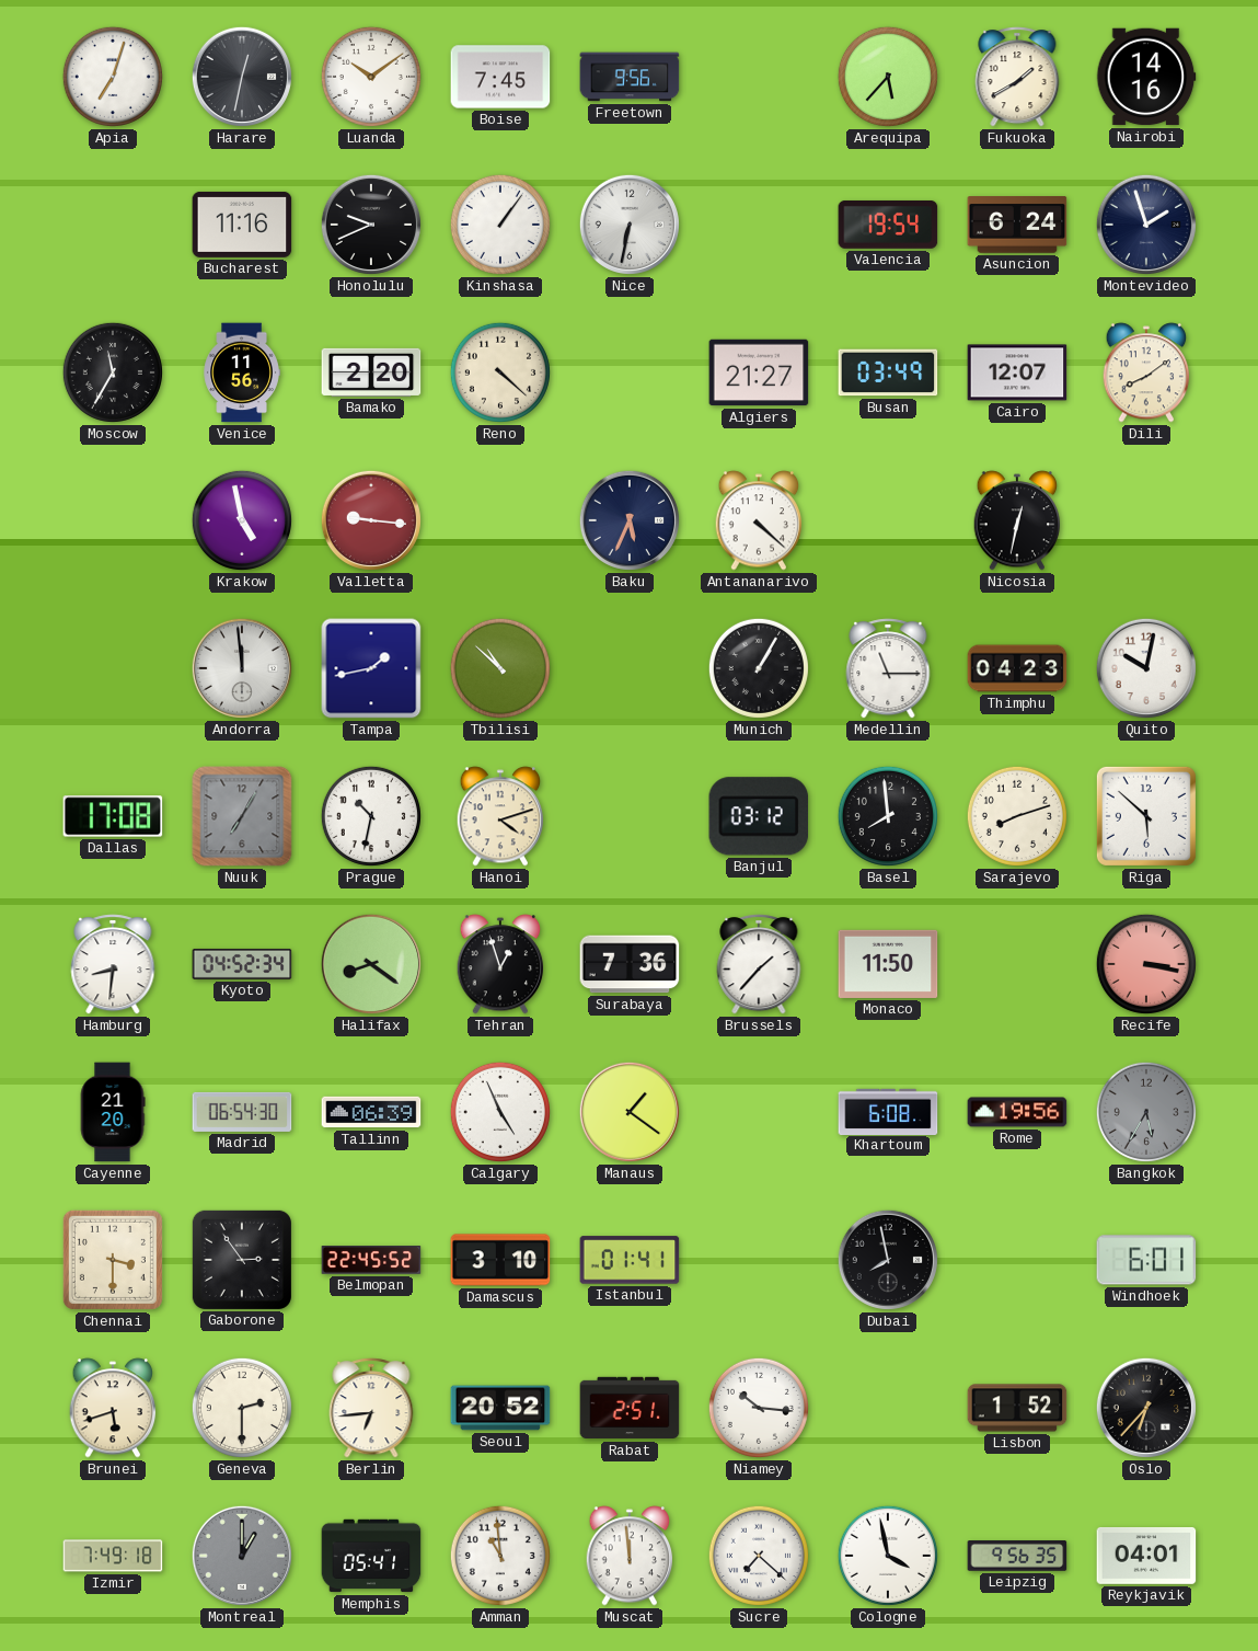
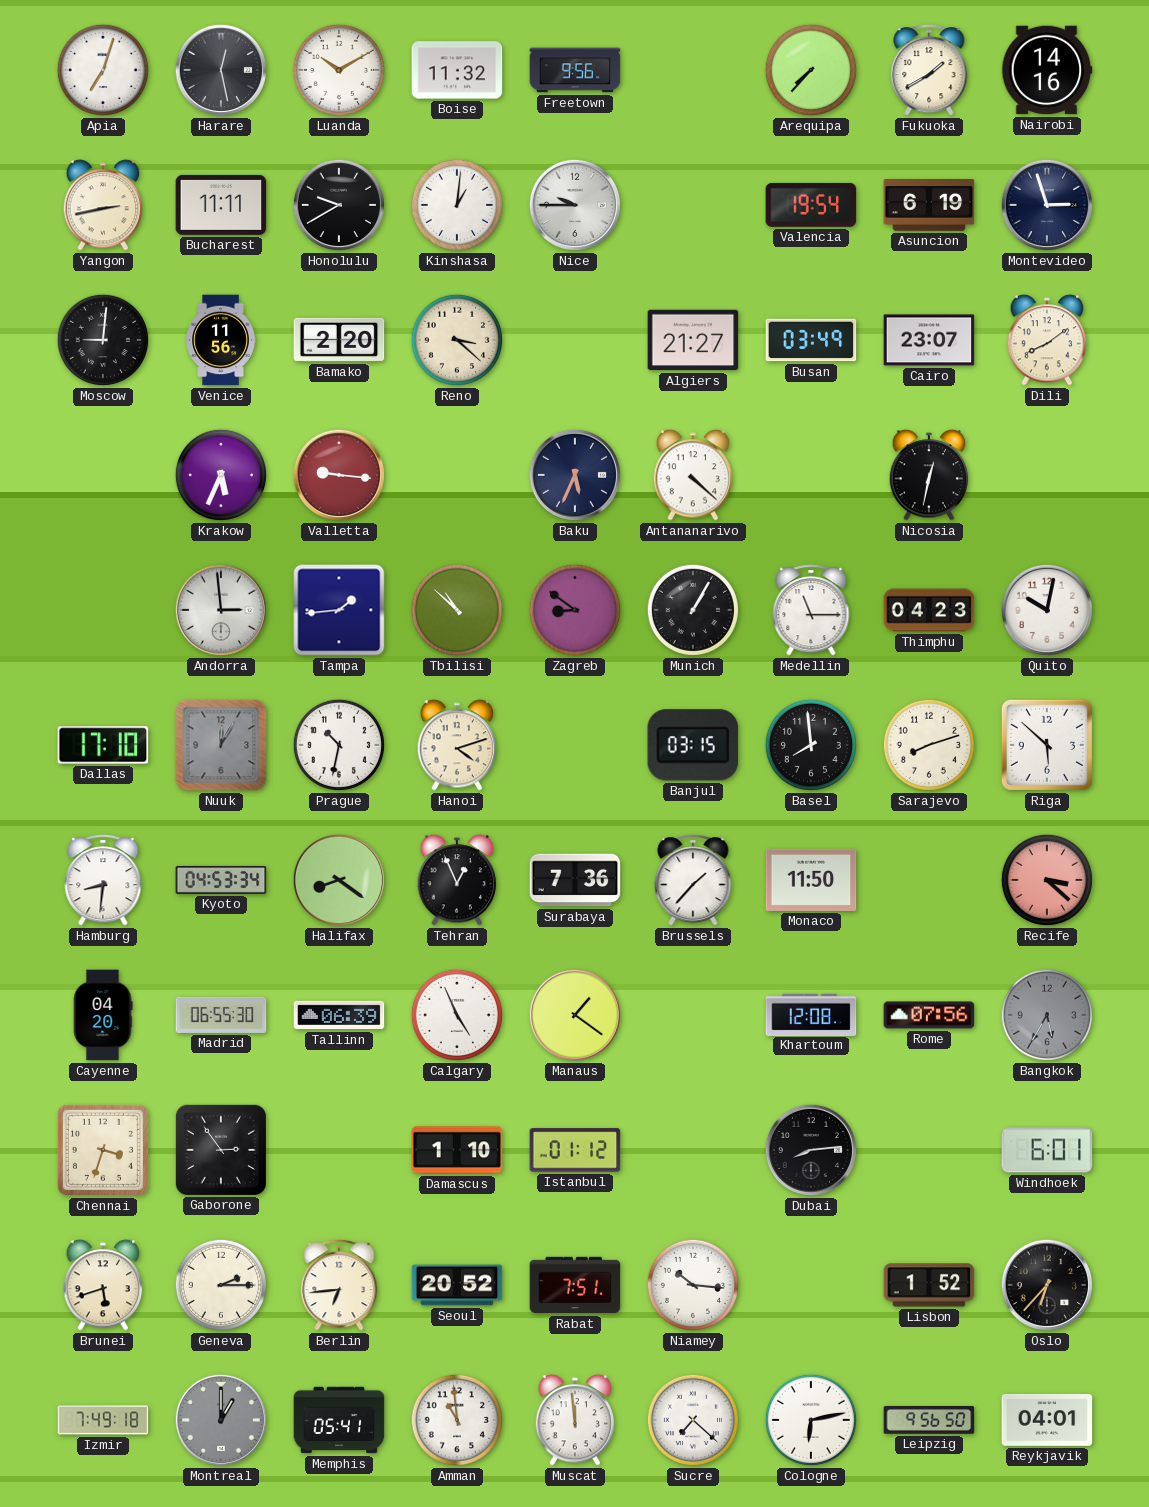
Harare: 12:32 -> 12:28 (221, 70)
Luanda: 10:09 -> 10:10 (339, 70)
Boise: 7:45 -> 11:32 (457, 70)
Arequipa: 5:37 -> 7:37 (811, 70)
Yangon: none -> 2:43 (103, 205)
Bucharest: 11:16 -> 11:11 (221, 205)
Honolulu: 9:41 -> 9:40 (339, 205)
Kinshasa: 1:06 -> 1:01 (457, 205)
Nice: 6:32 -> 9:45 (575, 205)
Asuncion: 6:24 -> 6:19 (929, 205)
Montevideo: 1:57 -> 2:57 (1047, 205)
Moscow: 11:35 -> 9:01 (103, 340)
Reno: 4:22 -> 3:22 (457, 340)
Cairo: 12:07 -> 23:07 (929, 340)
Krakow: 4:58 -> 5:34 (221, 475)
Andorra: 11:59 -> 2:59 (221, 610)
Tampa: 1:43 -> 1:44 (339, 610)
Zagreb: none -> 8:51 (575, 610)
Dallas: 17:08 -> 17:10 (103, 745)
Nuuk: 7:05 -> 12:05 (221, 745)
Banjul: 03:12 -> 03:15 (693, 745)
Kyoto: 04:52 -> 04:53 (221, 880)
Tehran: 12:57 -> 12:56 (457, 880)
Recife: 3:17 -> 3:22 (1047, 880)
Cayenne: 21:20 -> 04:20 (103, 1015)
Madrid: 06:54 -> 06:55 (221, 1015)
Khartoum: 6:08 -> 12:08 (811, 1014)
Rome: 19:56 -> 07:56 (929, 1015)
Chennai: 3:30 -> 3:33 (103, 1150)
Belmopan: 22:45 -> none (371, 1260)
Damascus: 3:10 -> 1:10 (457, 1150)
Istanbul: 01:41 -> 01:12 (575, 1150)
Dubai: 7:58 -> 8:14 (811, 1150)
Geneva: 2:30 -> 2:15 (221, 1285)
Rabat: 2:51 -> 7:51 (575, 1285)
Cologne: 3:58 -> 6:13 (811, 1420)
Leipzig: 9:56:35 -> 9:56:50 (929, 1421)
